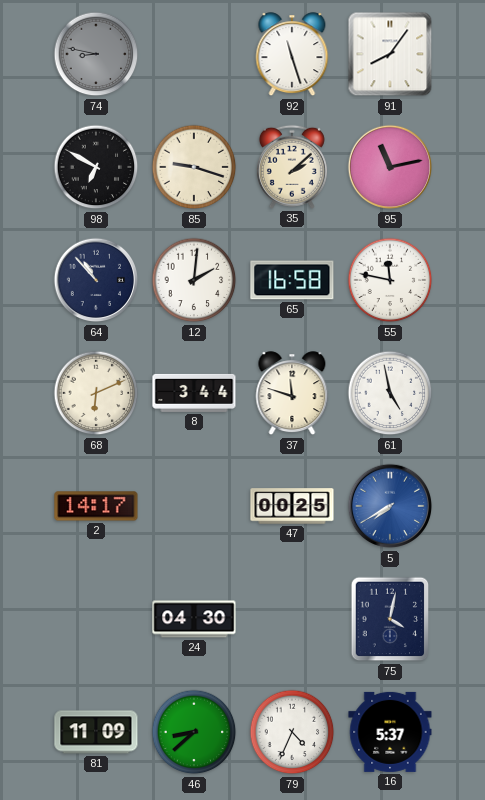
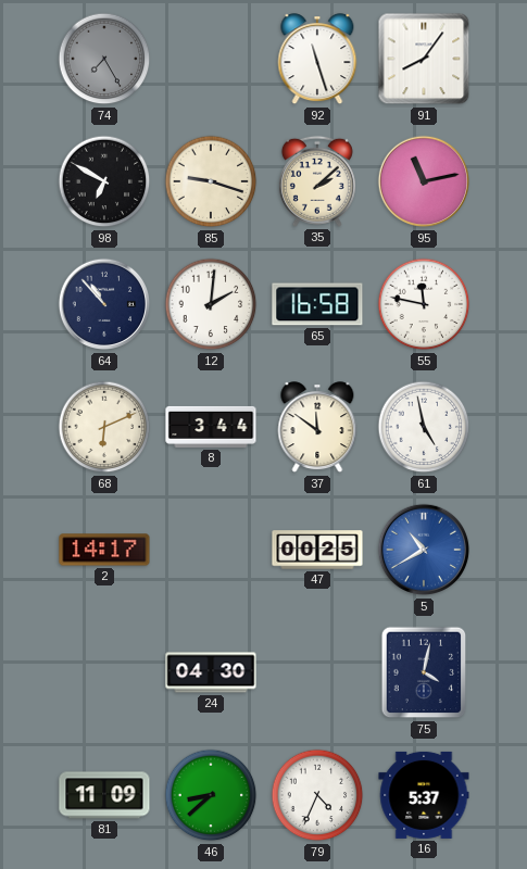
74: 8:47 -> 7:25 (104, 59)
37: 11:48 -> 11:51 (317, 428)
5: 7:40 -> 10:40 (424, 550)
